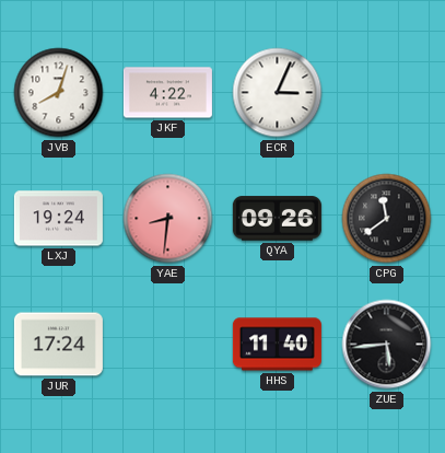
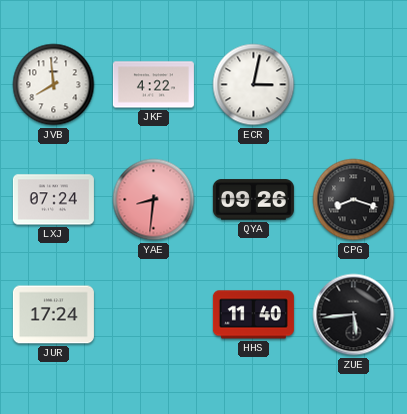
JVB: 8:03 -> 7:59 (54, 85)
ECR: 3:04 -> 3:02 (254, 85)
LXJ: 19:24 -> 07:24 (53, 200)
CPG: 11:39 -> 8:18 (354, 200)
